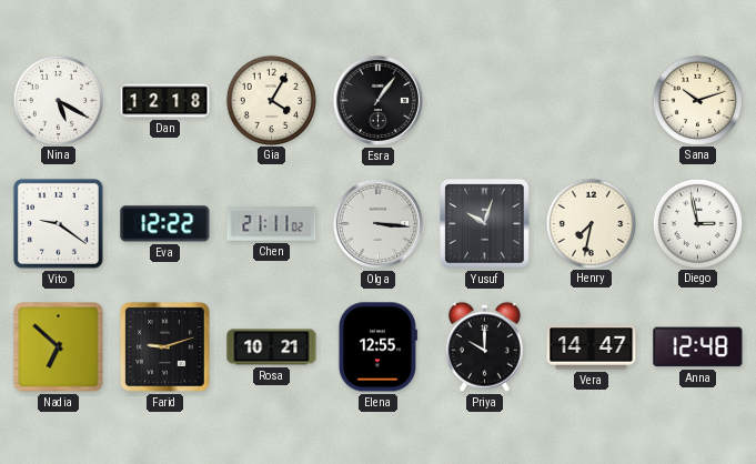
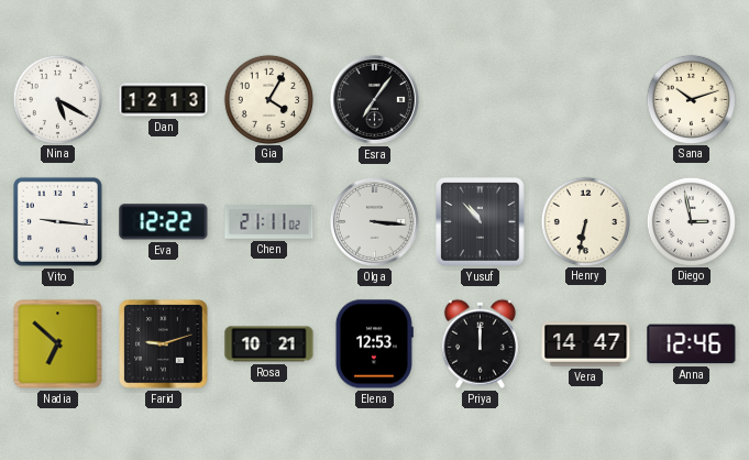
Dan: 12:18 -> 12:13 (164, 100)
Esra: 1:06 -> 7:06 (374, 99)
Vito: 9:21 -> 9:16 (57, 221)
Yusuf: 10:03 -> 10:53 (481, 222)
Henry: 7:32 -> 6:32 (585, 221)
Elena: 12:55 -> 12:53 (374, 344)
Priya: 10:00 -> 12:00 (480, 343)
Anna: 12:48 -> 12:46 (692, 344)
